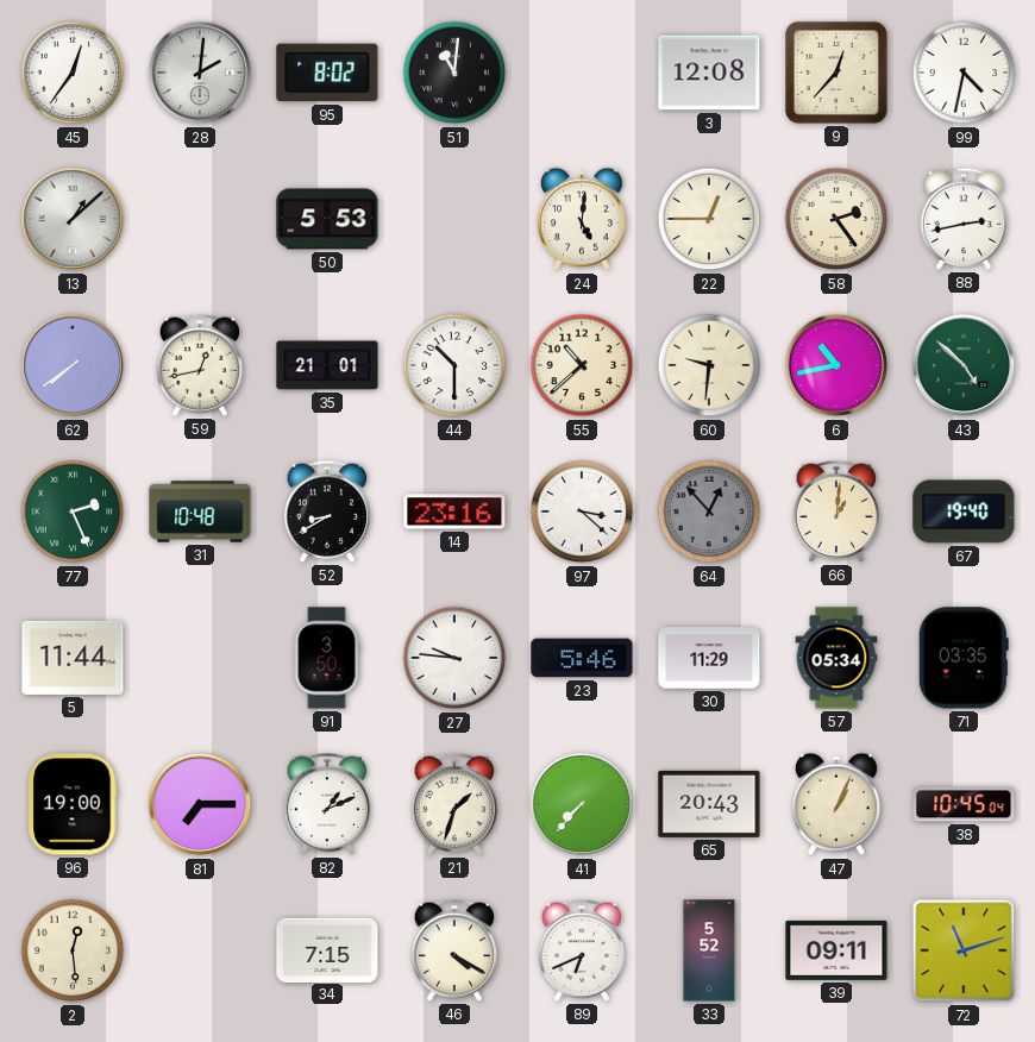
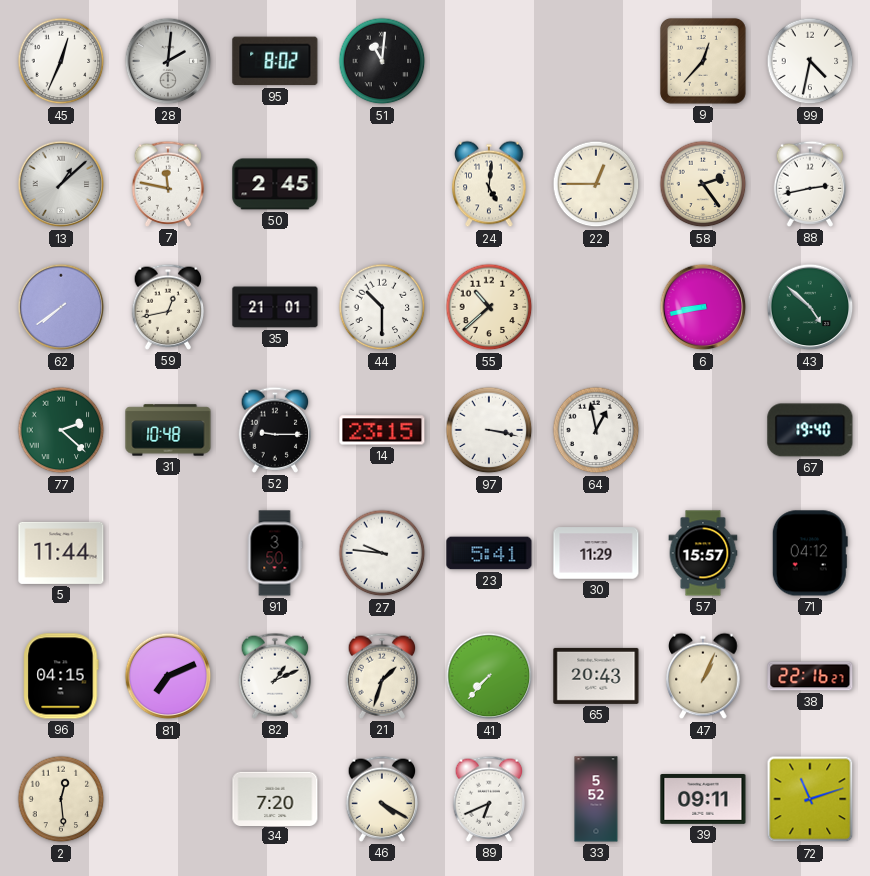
45: 12:36 -> 12:34 (61, 61)
3: 12:08 -> none (709, 73)
7: none -> 11:47 (168, 184)
50: 5:53 -> 2:45 (275, 184)
60: 9:31 -> none (709, 365)
6: 10:43 -> 8:43 (703, 307)
77: 2:26 -> 2:22 (61, 430)
52: 8:40 -> 9:15 (275, 430)
14: 23:16 -> 23:15 (382, 430)
97: 3:22 -> 3:17 (489, 430)
64: 12:53 -> 12:58 (596, 430)
64 dial: grey -> white (596, 430)
66: 1:01 -> none (836, 511)
23: 5:46 -> 5:41 (489, 553)
57: 05:34 -> 15:57 (703, 553)
71: 03:35 -> 04:12 (810, 553)
96: 19:00 -> 04:15 (61, 676)
81: 7:15 -> 7:11 (168, 676)
38: 10:45 -> 22:16 (810, 676)
34: 7:15 -> 7:20 (275, 798)
